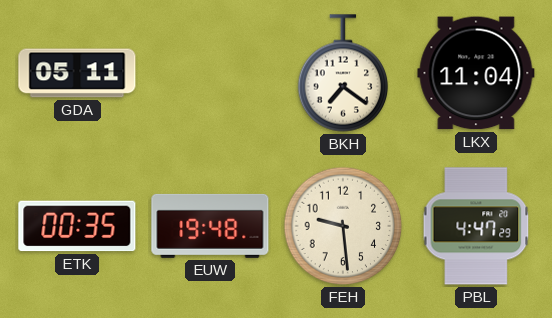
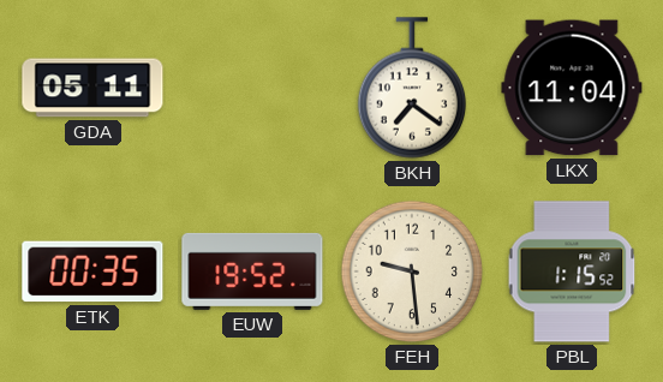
EUW: 19:48 -> 19:52 (252, 271)
PBL: 4:47 -> 1:15 (572, 271)
